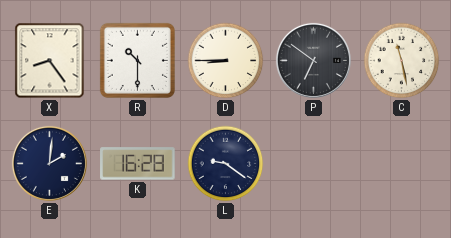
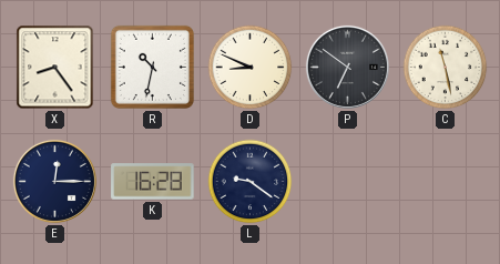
R: 10:30 -> 10:32 (152, 67)
D: 8:45 -> 8:49 (251, 68)
E: 2:01 -> 12:15 (54, 181)
